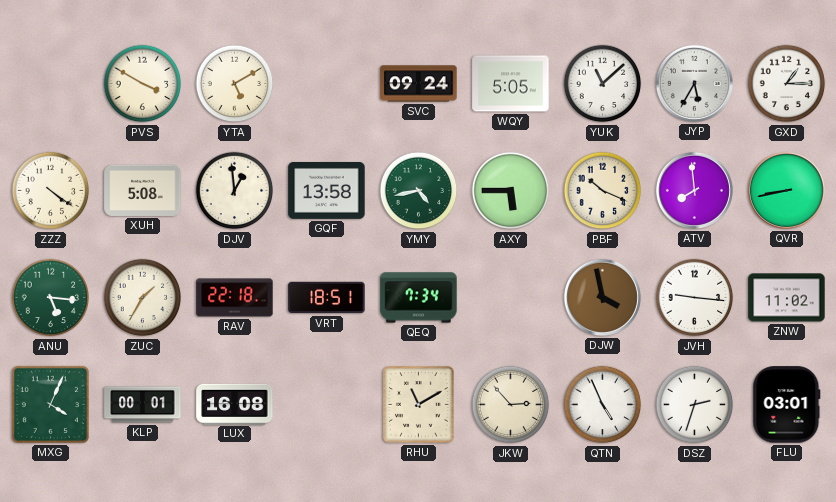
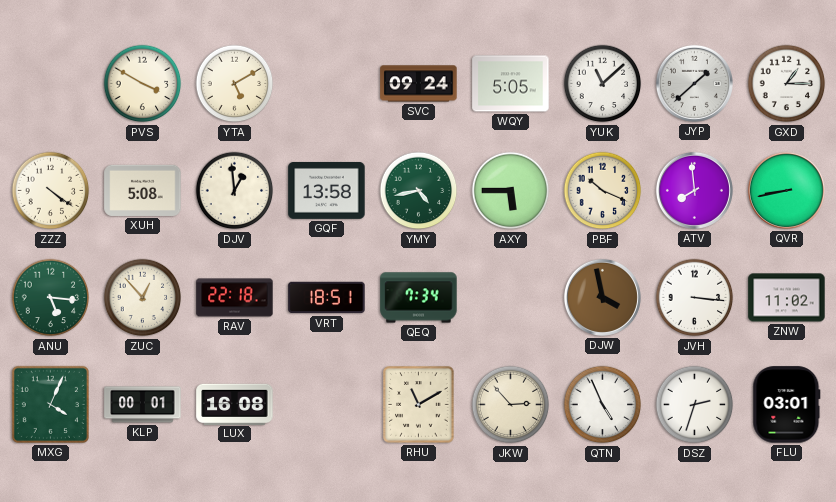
JYP: 5:35 -> 1:38 (694, 83)
ZUC: 1:35 -> 12:53 (143, 298)
JVH: 9:16 -> 3:16 (695, 298)
